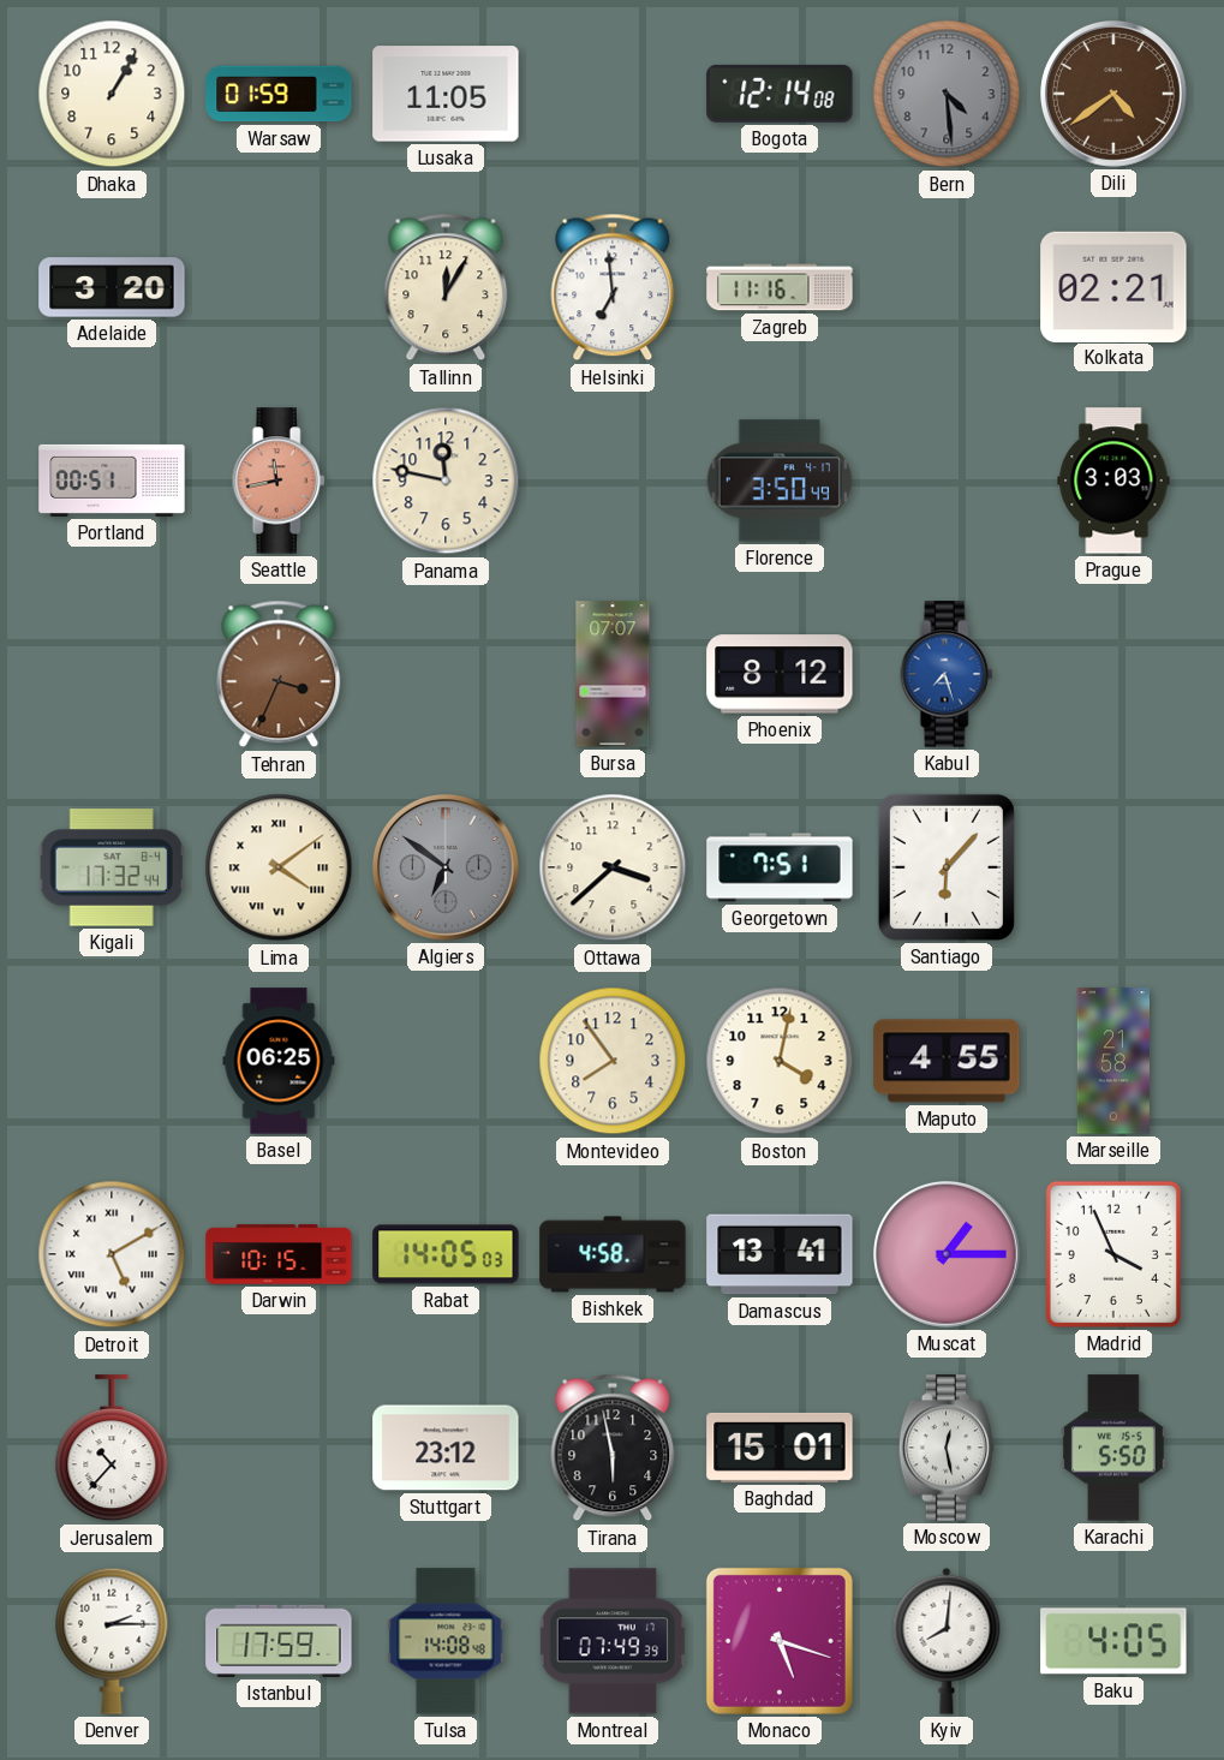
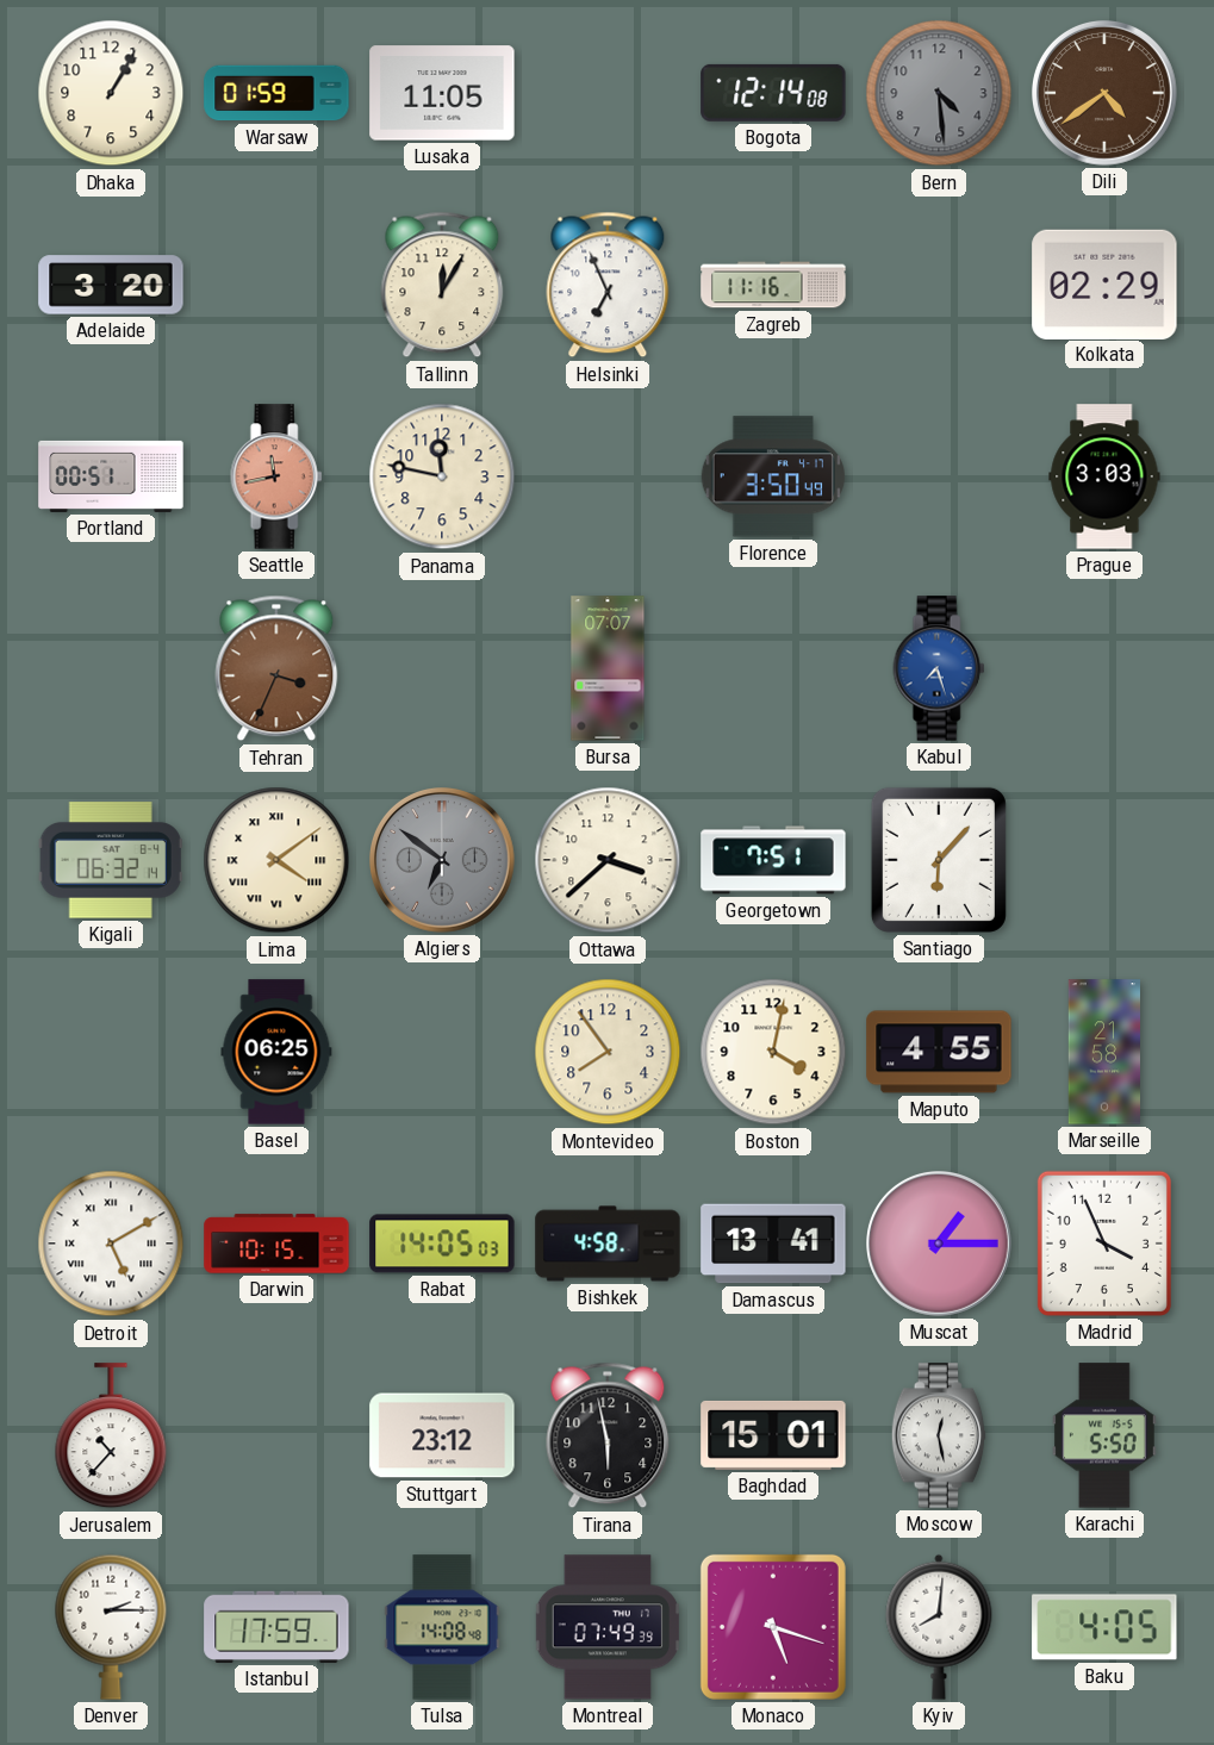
Helsinki: 6:59 -> 6:56 (608, 285)
Kolkata: 02:21 -> 02:29 (1104, 283)
Phoenix: 8:12 -> none (780, 674)
Kigali: 17:32 -> 06:32 (111, 860)
